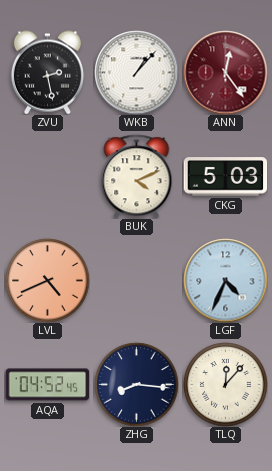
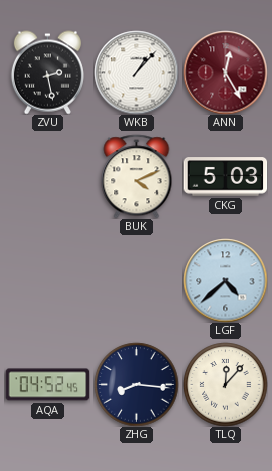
ANN: 12:24 -> 12:25 (225, 72)
LVL: 4:41 -> none (47, 280)
LGF: 4:34 -> 4:38 (225, 280)
